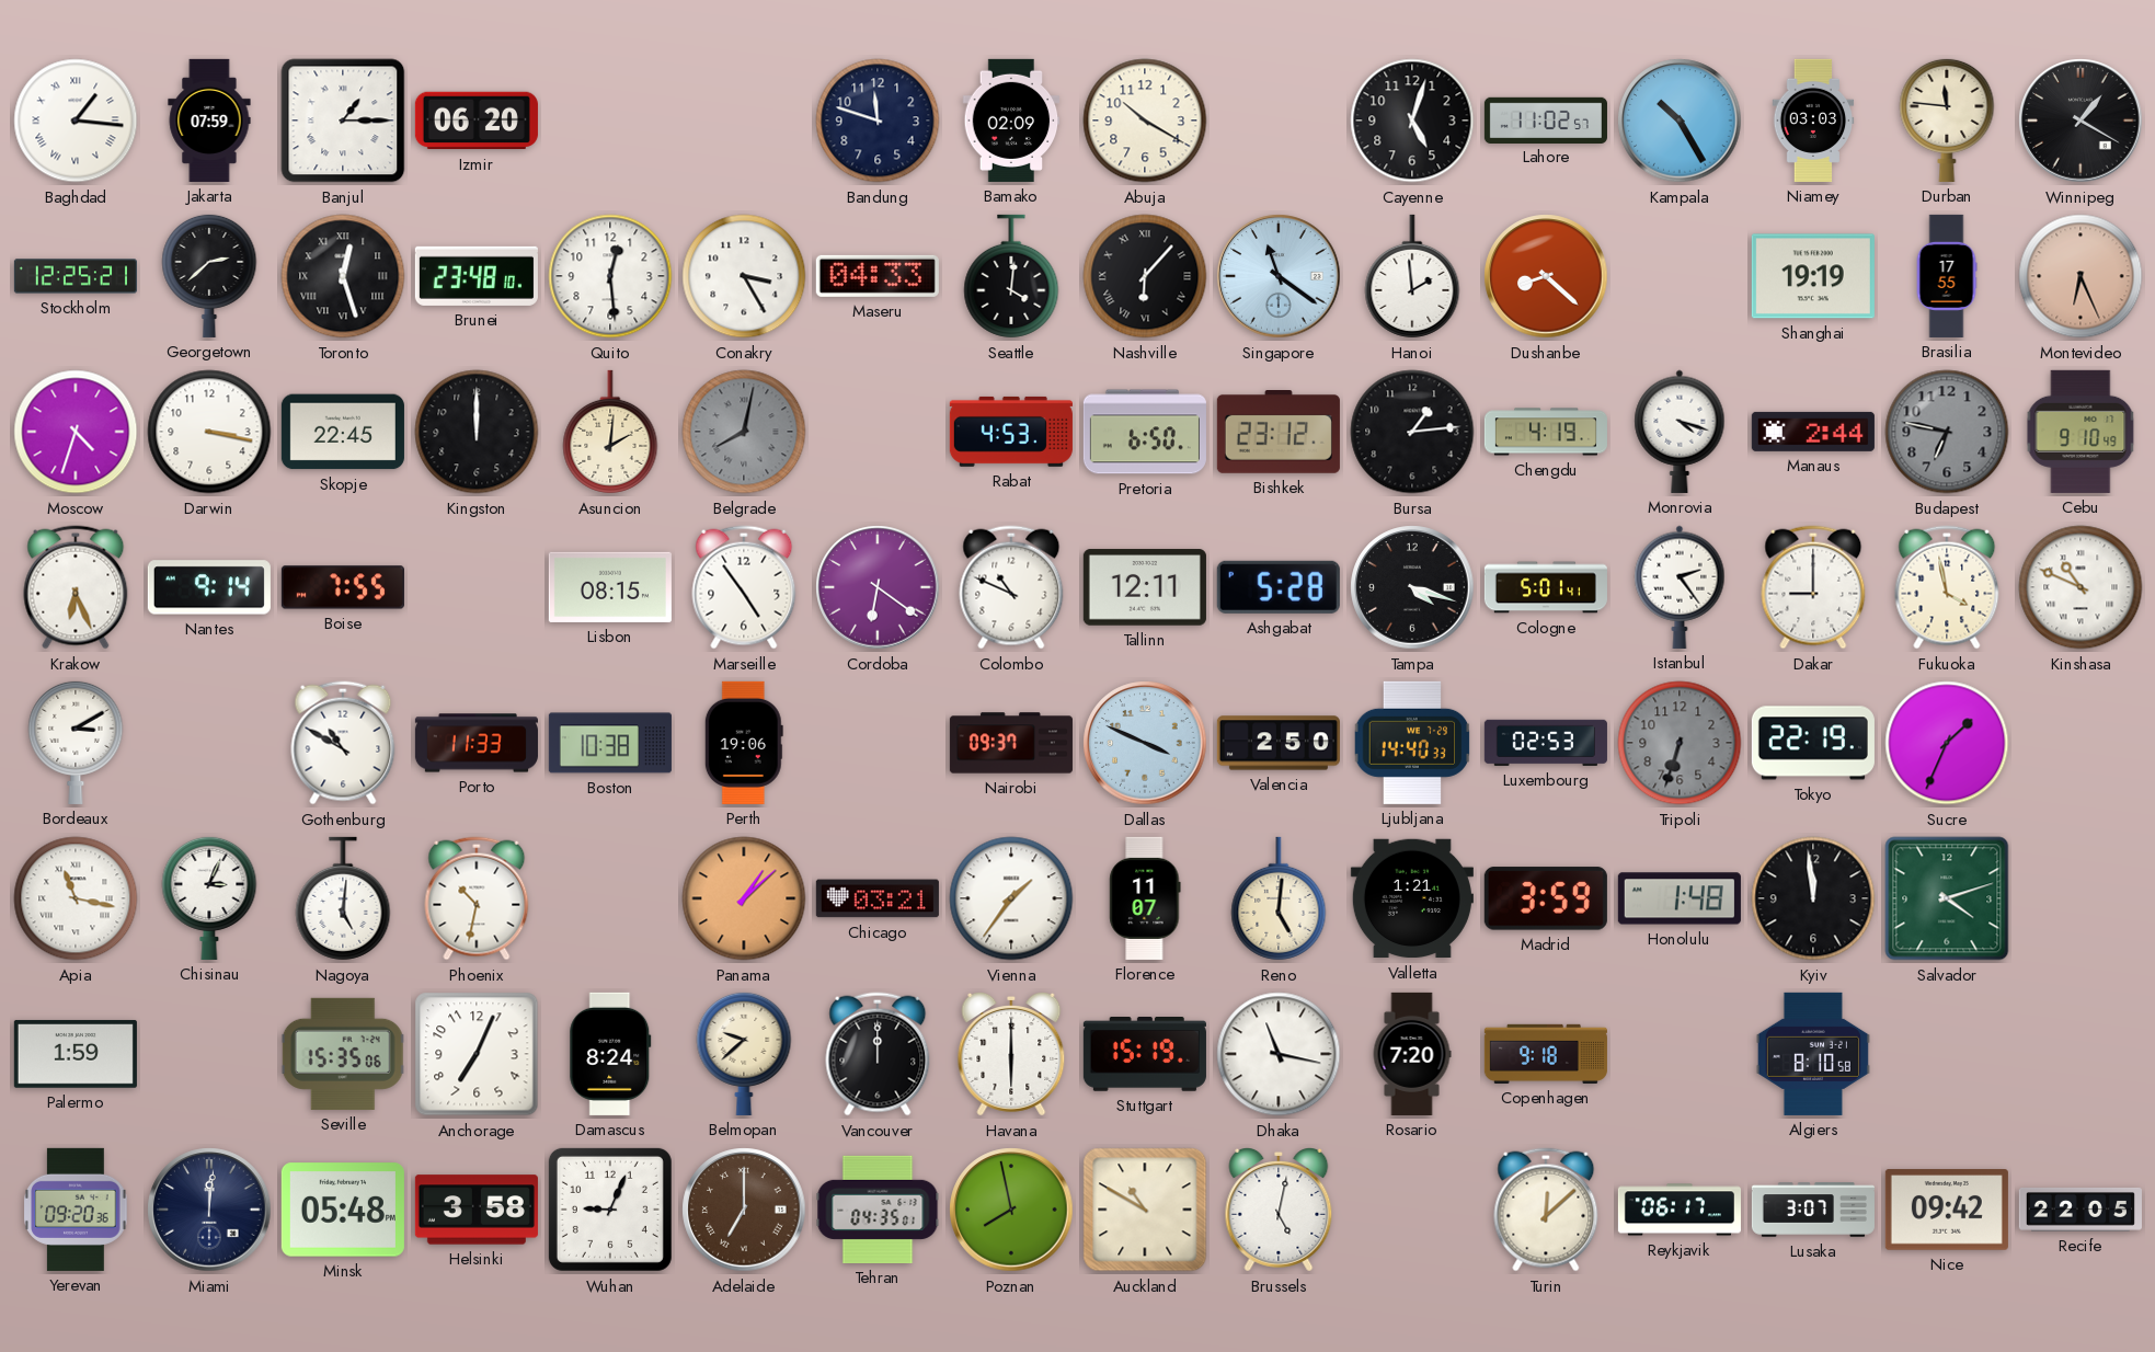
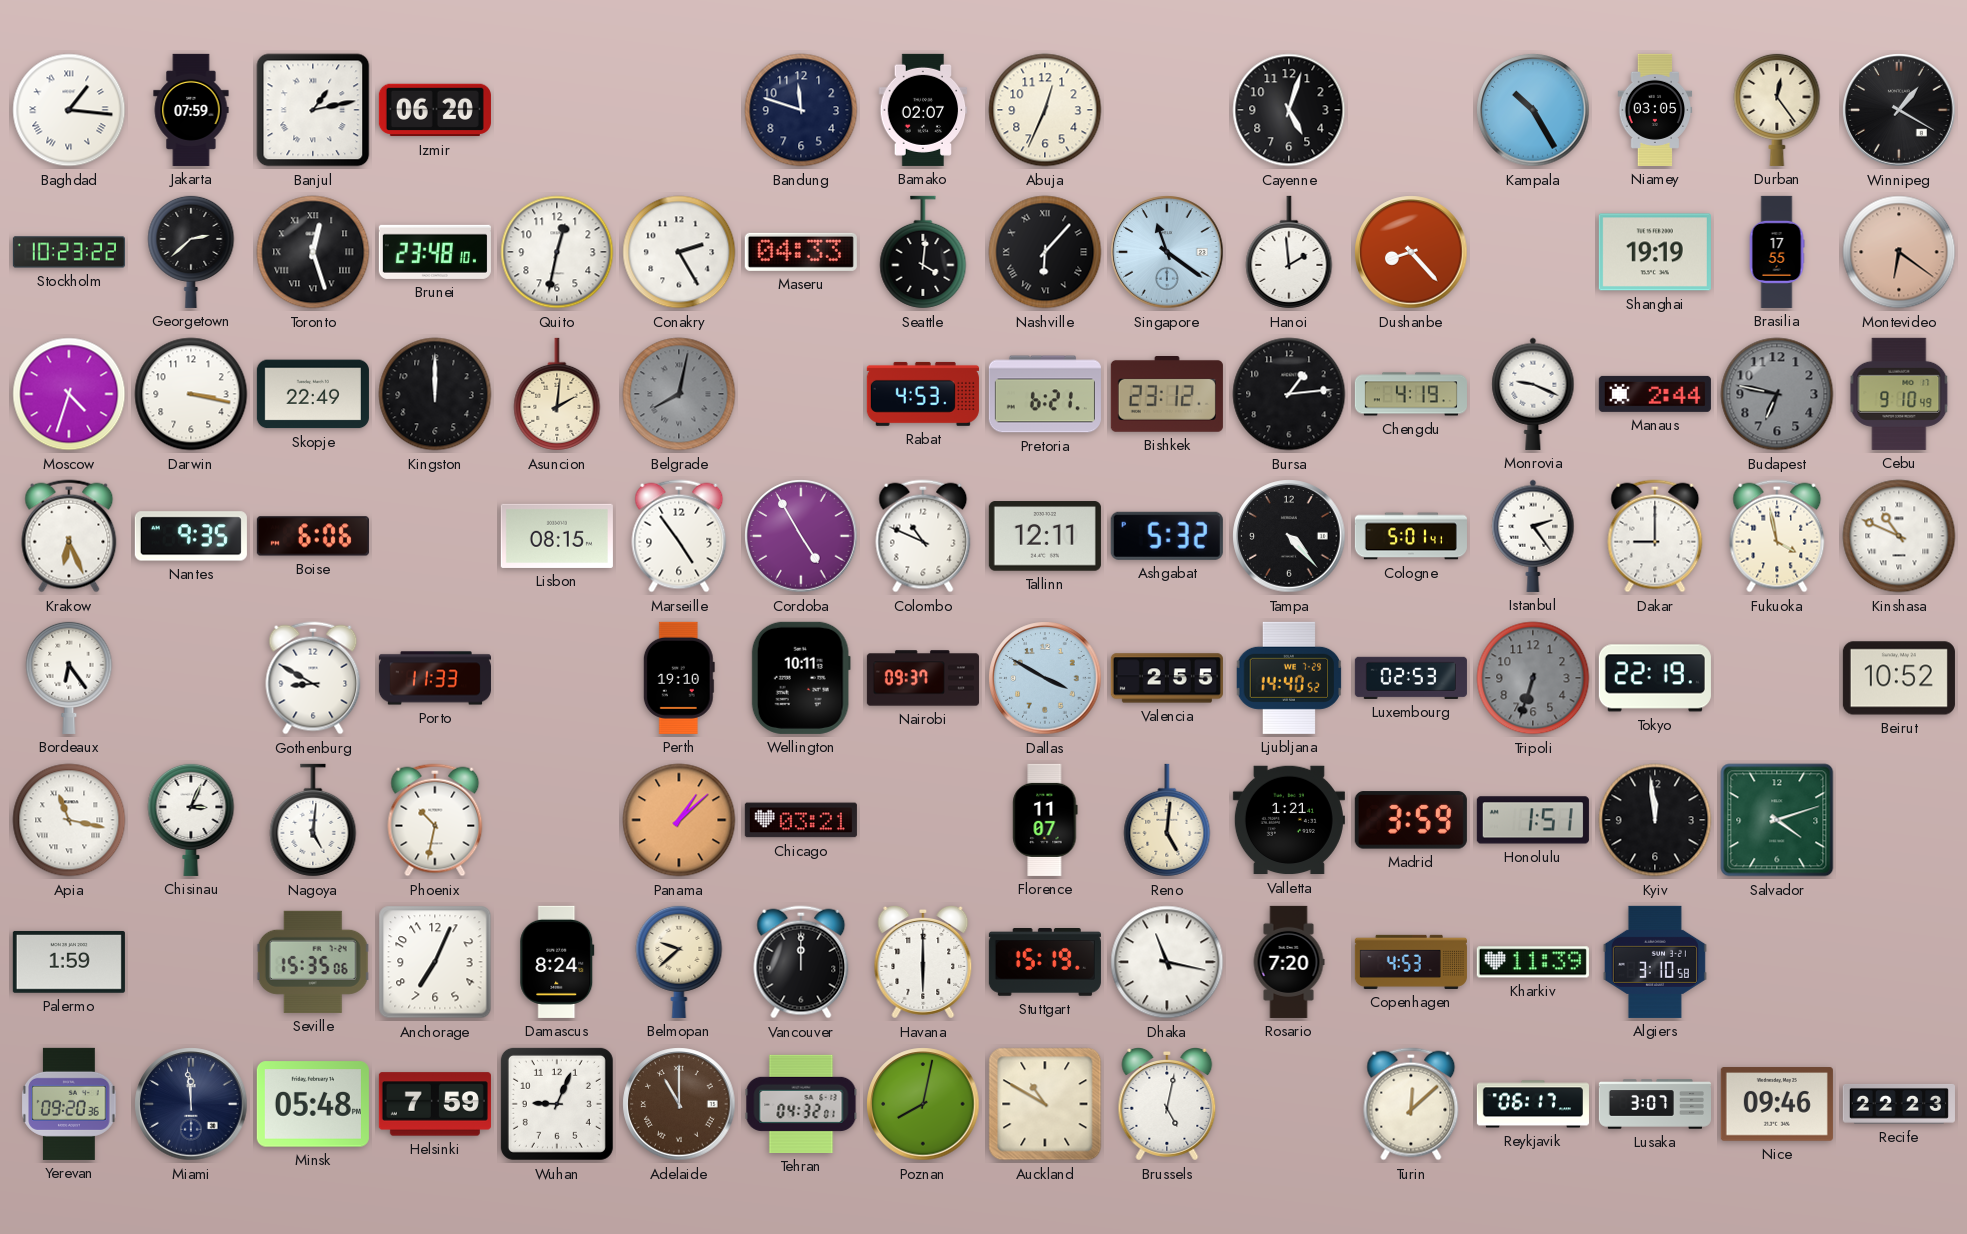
Banjul: 1:15 -> 1:13 (313, 110)
Bamako: 02:09 -> 02:07 (923, 110)
Abuja: 10:20 -> 12:34 (1045, 110)
Lahore: 11:02 -> none (1546, 119)
Niamey: 03:03 -> 03:05 (1655, 110)
Durban: 11:46 -> 12:24 (1777, 109)
Stockholm: 12:25 -> 10:23 (69, 252)
Quito: 12:29 -> 12:32 (557, 252)
Conakry: 3:25 -> 2:25 (679, 252)
Dushanbe: 8:22 -> 8:23 (1411, 252)
Montevideo: 6:26 -> 6:21 (1899, 252)
Skopje: 22:45 -> 22:49 (313, 394)
Pretoria: 6:50 -> 6:21 (1045, 394)
Monrovia: 4:18 -> 9:19 (1533, 394)
Nantes: 9:14 -> 9:35 (191, 536)
Boise: 7:55 -> 6:06 (313, 536)
Cordoba: 6:21 -> 4:55 (801, 536)
Ashgabat: 5:28 -> 5:32 (1167, 536)
Tampa: 4:18 -> 4:23 (1289, 536)
Bordeaux: 3:10 -> 6:24 (69, 677)
Gothenburg: 10:50 -> 8:50 (313, 678)
Boston: 10:38 -> none (610, 743)
Perth: 19:06 -> 19:10 (679, 678)
Wellington: none -> 10:11 (801, 678)
Dallas: 3:49 -> 3:50 (1045, 678)
Valencia: 2:50 -> 2:55 (1167, 678)
Ljubljana: 14:40:33 -> 14:40:52 (1289, 678)
Sucre: 1:34 -> none (1947, 743)
Beirut: none -> 10:52 (1899, 678)
Vienna: 1:36 -> none (1011, 898)
Honolulu: 1:48 -> 1:51 (1533, 820)
Copenhagen: 9:18 -> 4:53 (1411, 962)
Kharkiv: none -> 11:39 (1533, 962)
Algiers: 8:10 -> 3:10 (1655, 962)
Miami: 12:01 -> 11:59 (191, 1104)
Helsinki: 3:58 -> 7:59 (435, 1104)
Adelaide: 7:00 -> 11:00 (679, 1104)
Tehran: 04:35 -> 04:32 (801, 1104)
Poznan: 7:58 -> 8:02 (923, 1104)
Nice: 09:42 -> 09:46 (1777, 1104)
Recife: 22:05 -> 22:23 (1899, 1104)
